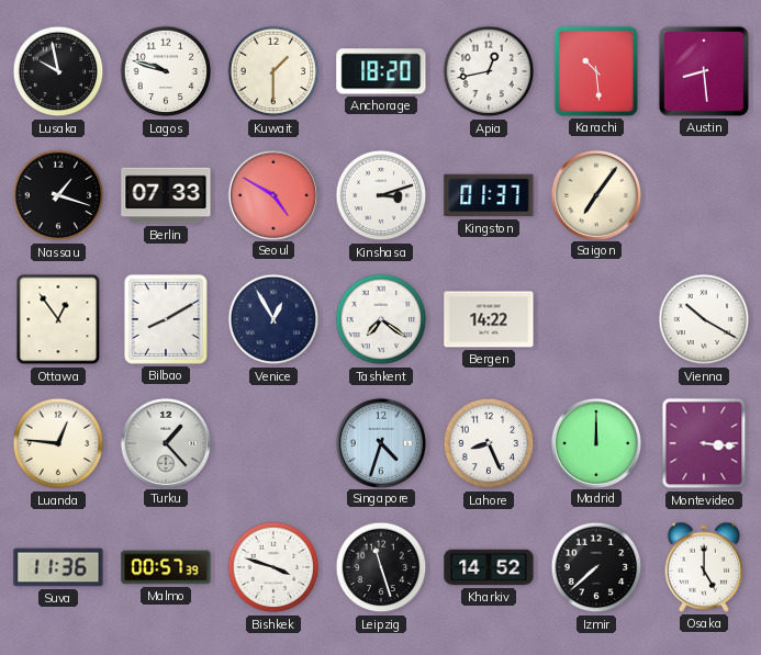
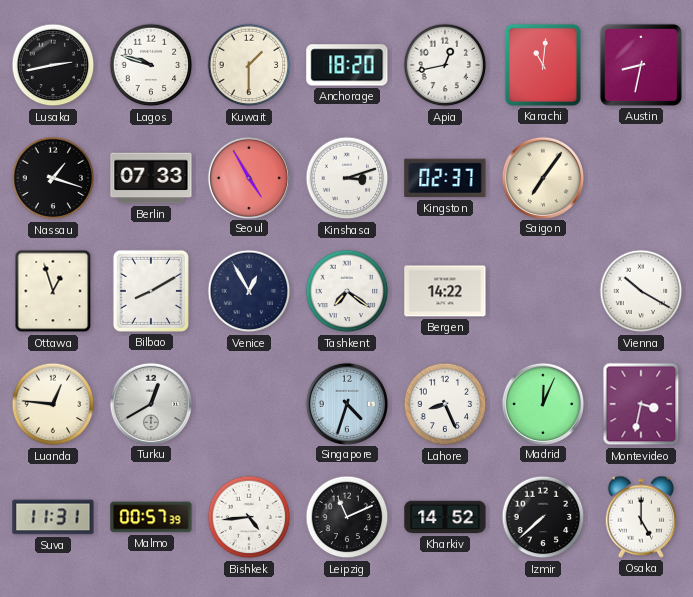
Lusaka: 9:58 -> 2:43 (53, 65)
Karachi: 10:29 -> 11:01 (543, 65)
Austin: 8:29 -> 8:32 (641, 65)
Seoul: 4:50 -> 4:55 (248, 177)
Kingston: 01:37 -> 02:37 (445, 178)
Ottawa: 12:54 -> 12:57 (53, 291)
Turku: 1:23 -> 12:40 (150, 403)
Madrid: 12:00 -> 12:04 (542, 403)
Montevideo: 3:16 -> 3:32 (641, 404)
Suva: 11:36 -> 11:31 (53, 517)
Bishkek: 3:48 -> 4:44 (249, 517)
Leipzig: 11:27 -> 11:11 (347, 517)
